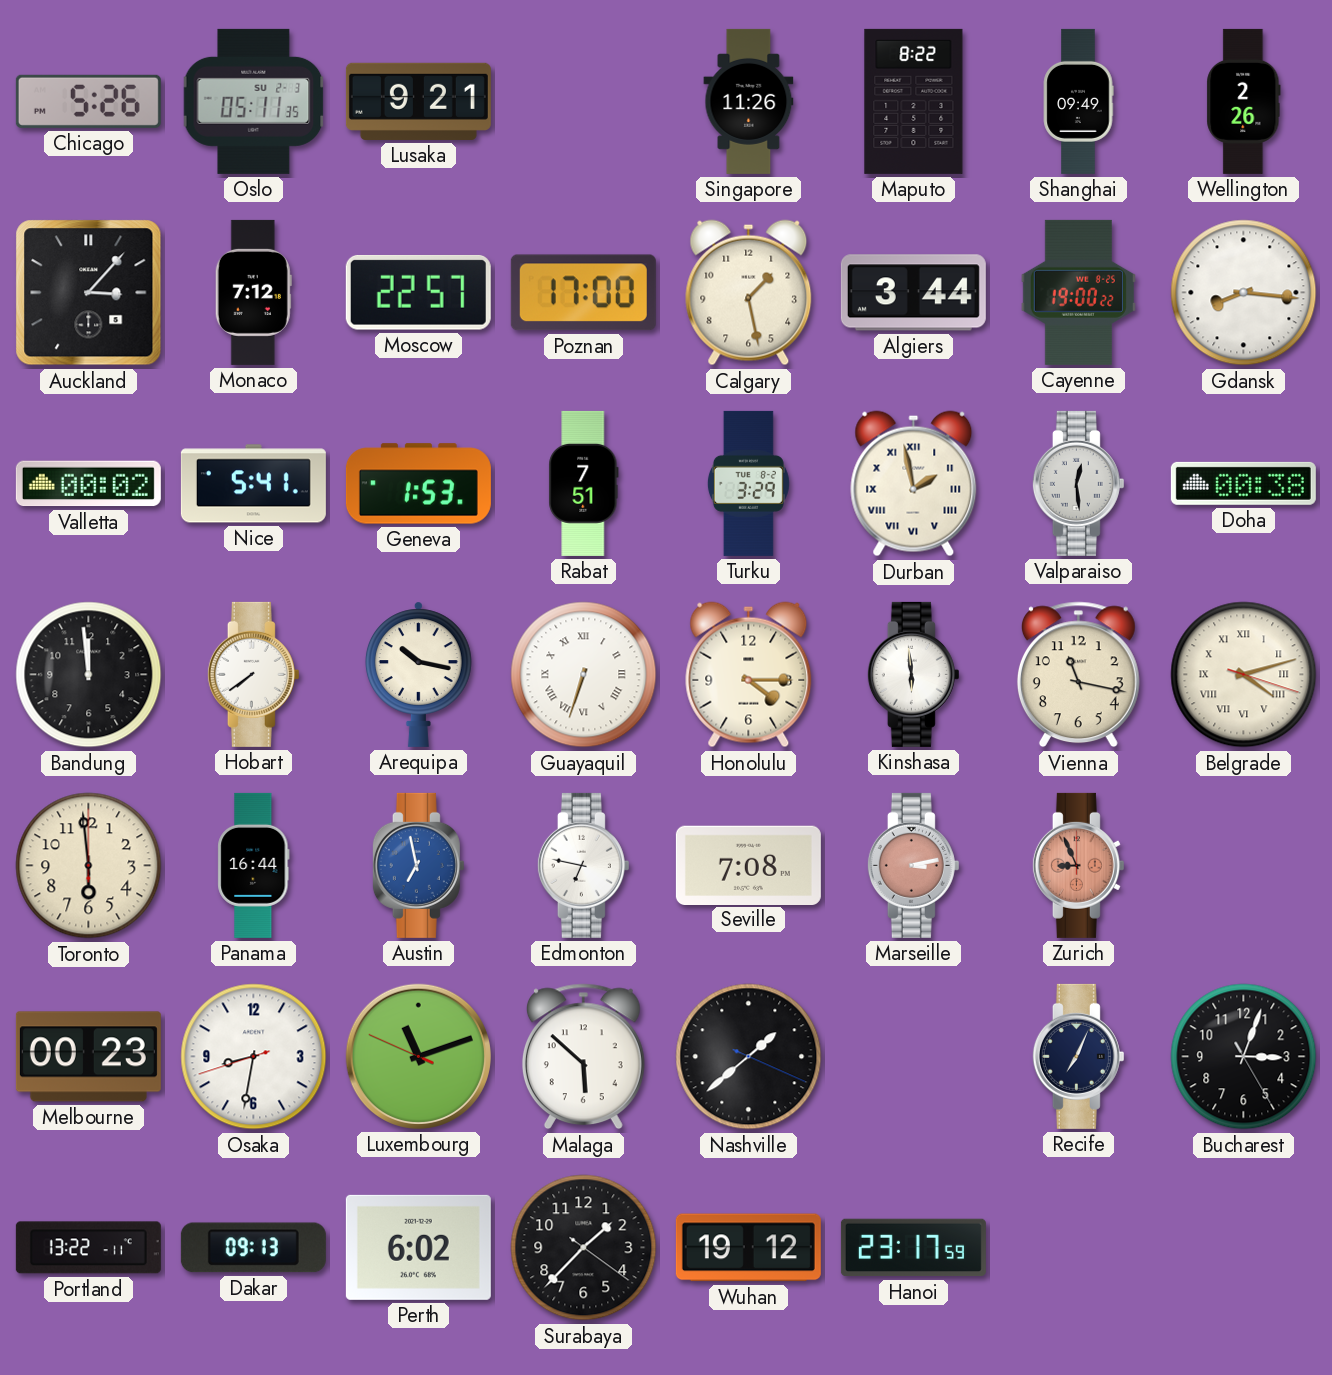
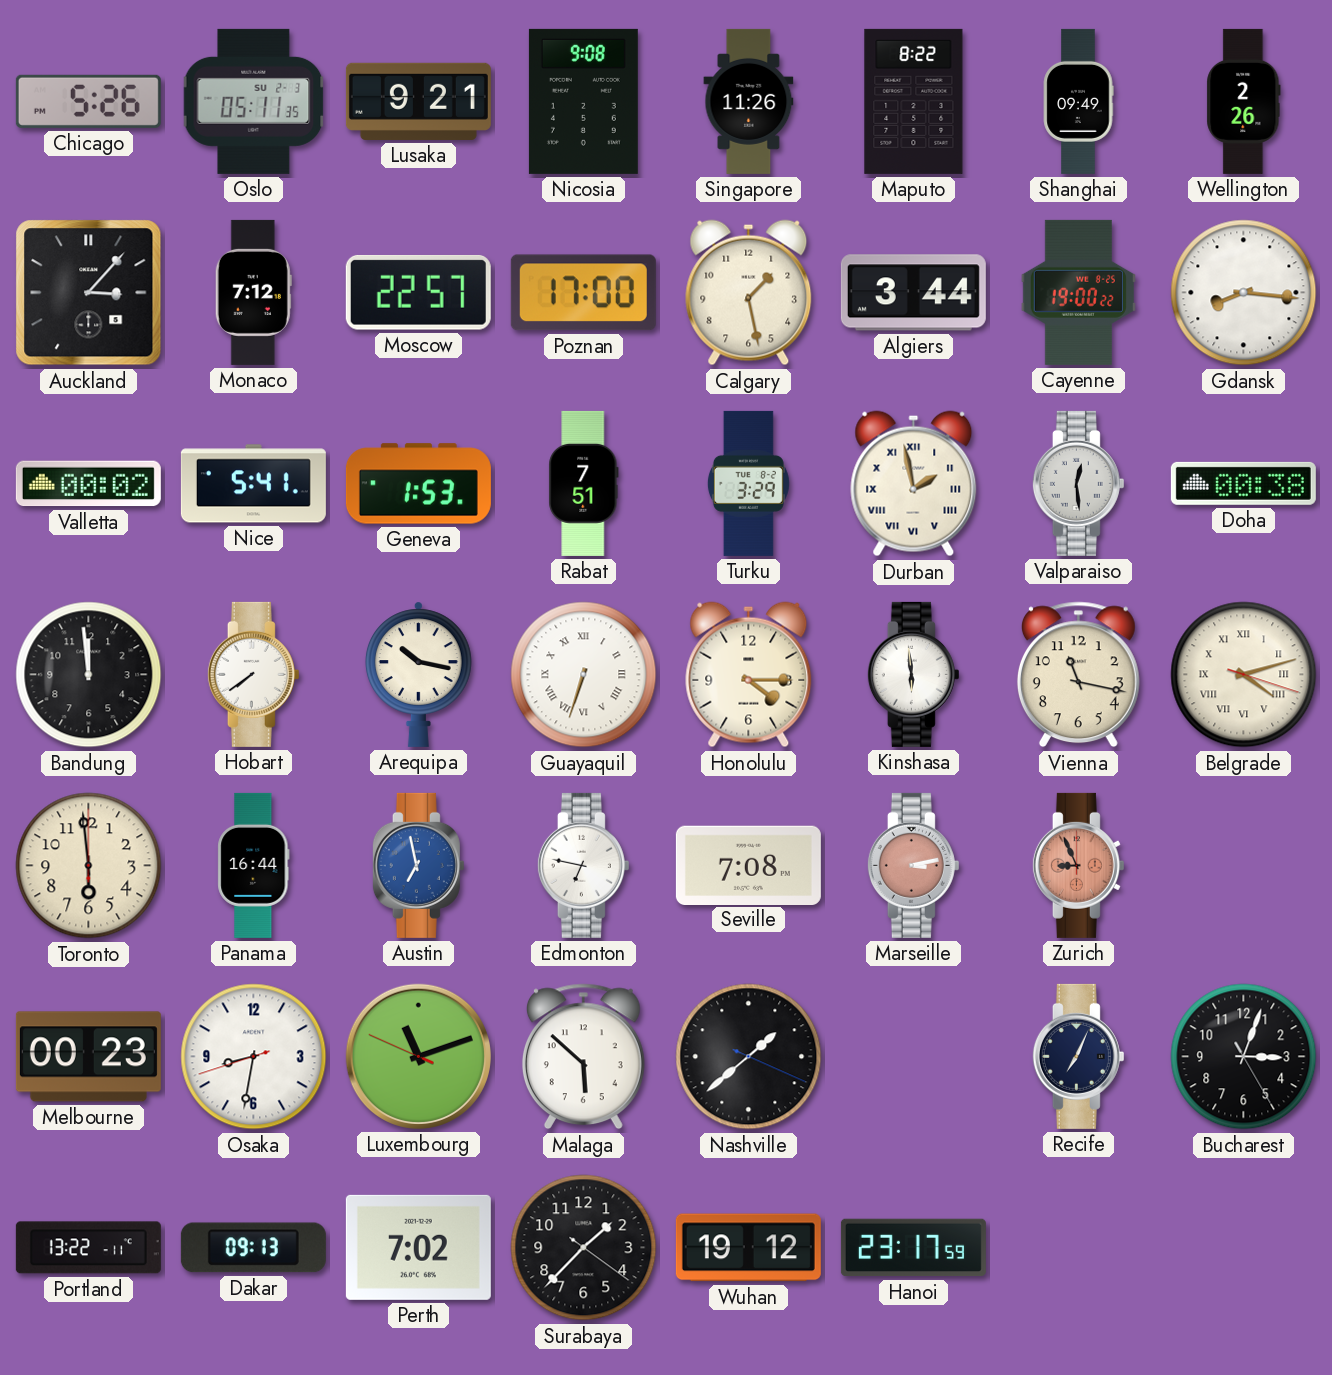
Nicosia: none -> 9:08 (583, 101)
Perth: 6:02 -> 7:02 (418, 1247)
